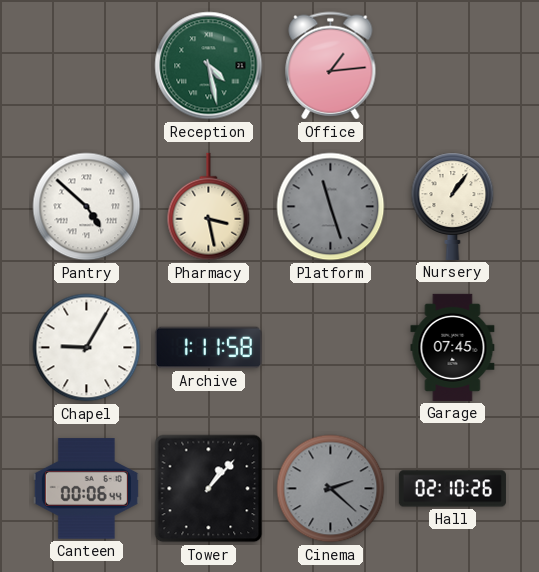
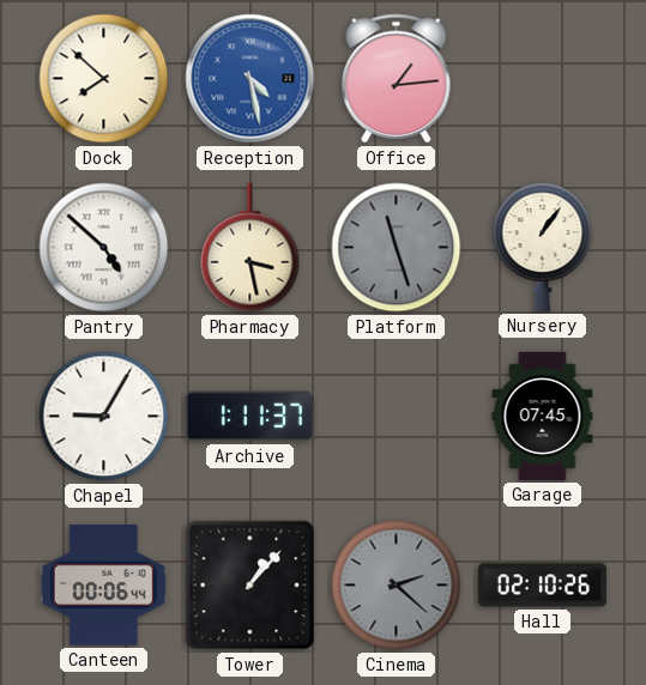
Dock: none -> 7:52 (104, 79)
Reception dial: green -> blue (250, 79)
Archive: 1:11:58 -> 1:11:37 (249, 417)
